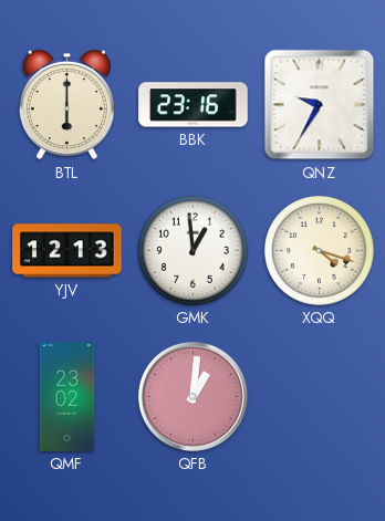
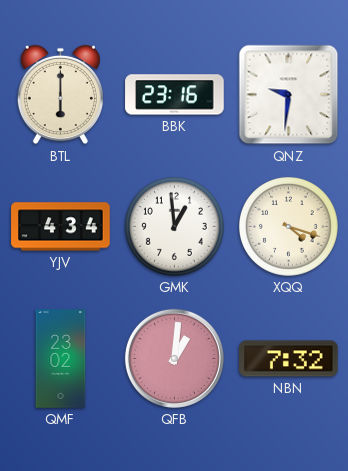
QNZ: 9:35 -> 9:31 (289, 95)
YJV: 12:13 -> 4:34 (61, 227)
NBN: none -> 7:32 (289, 359)
